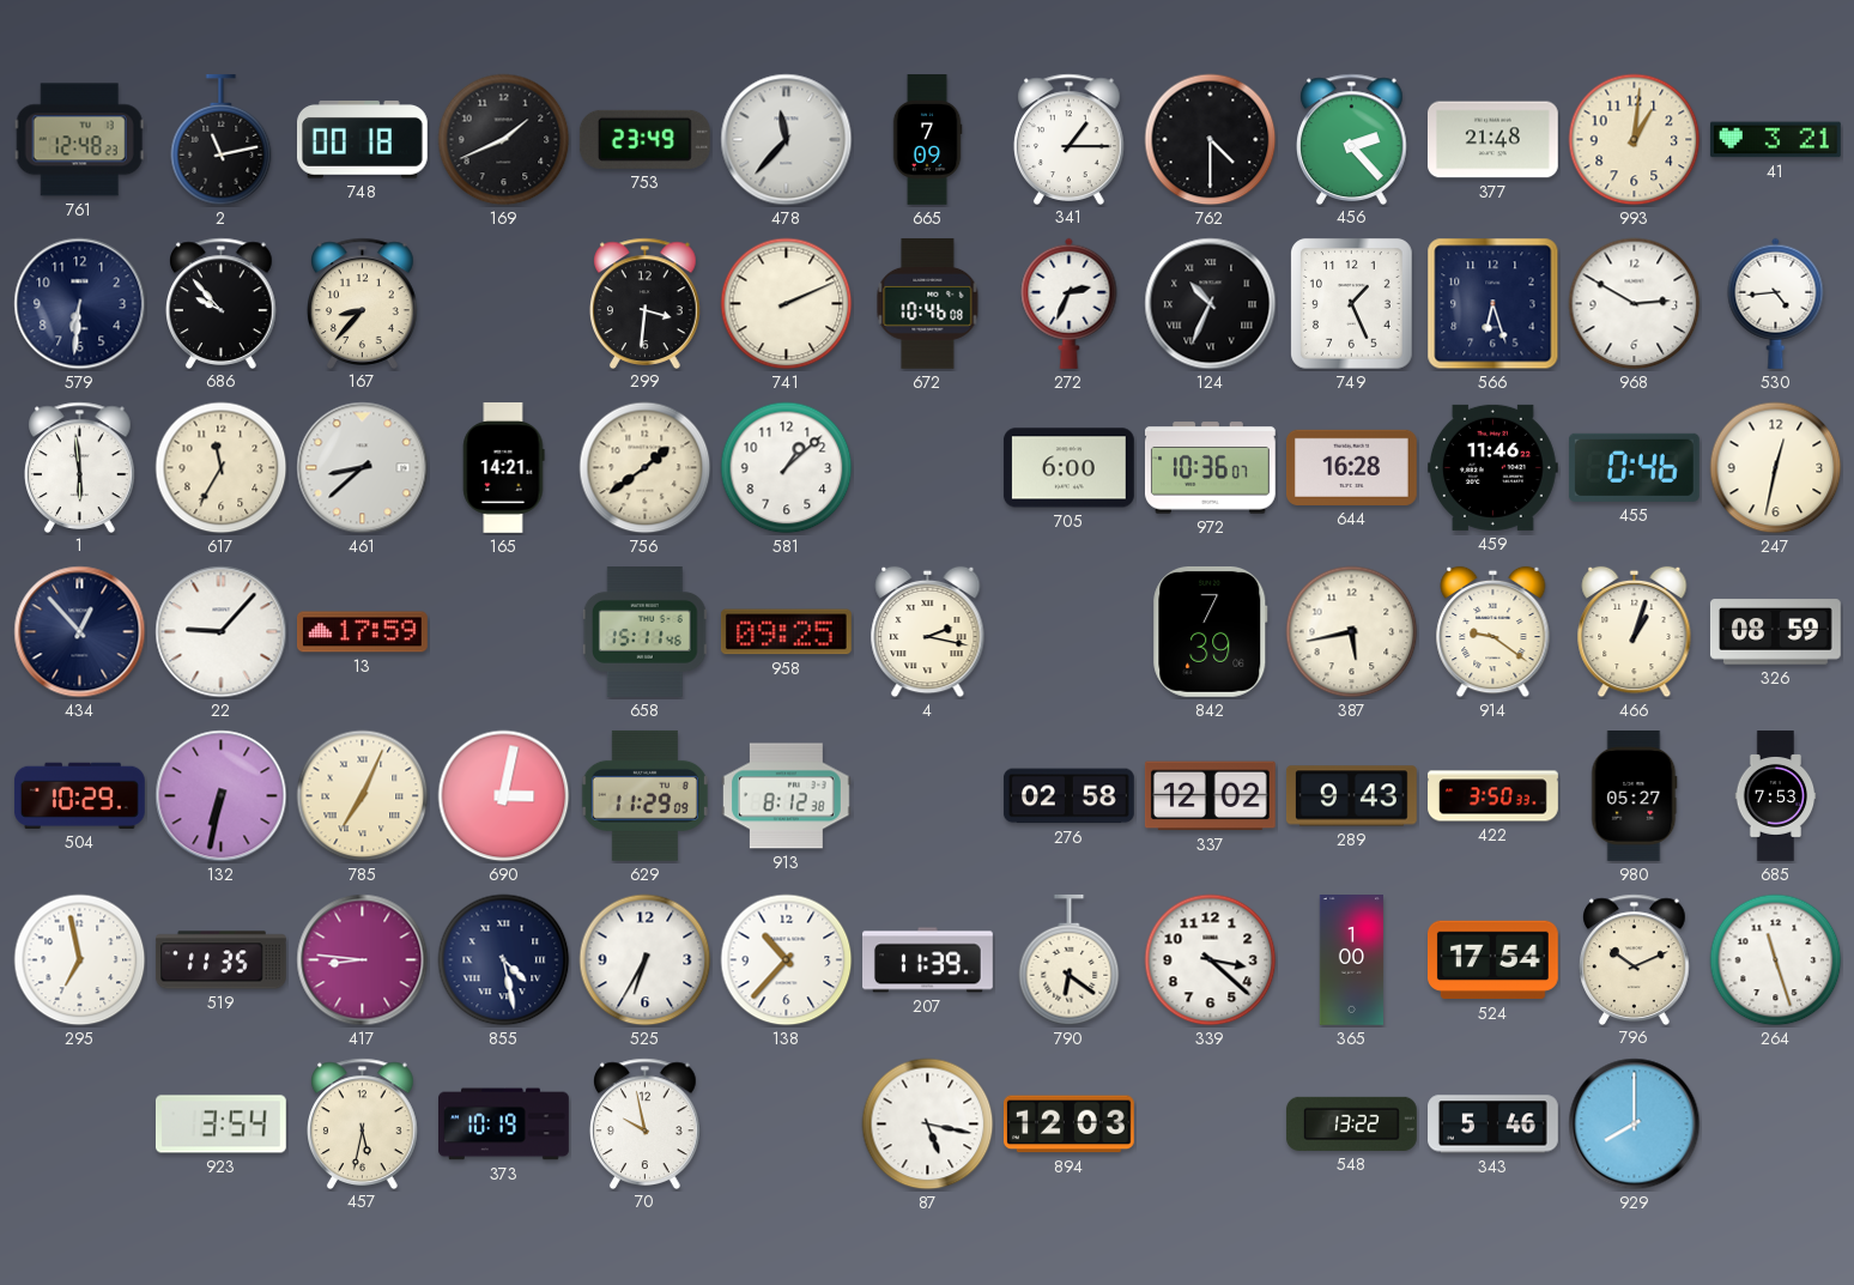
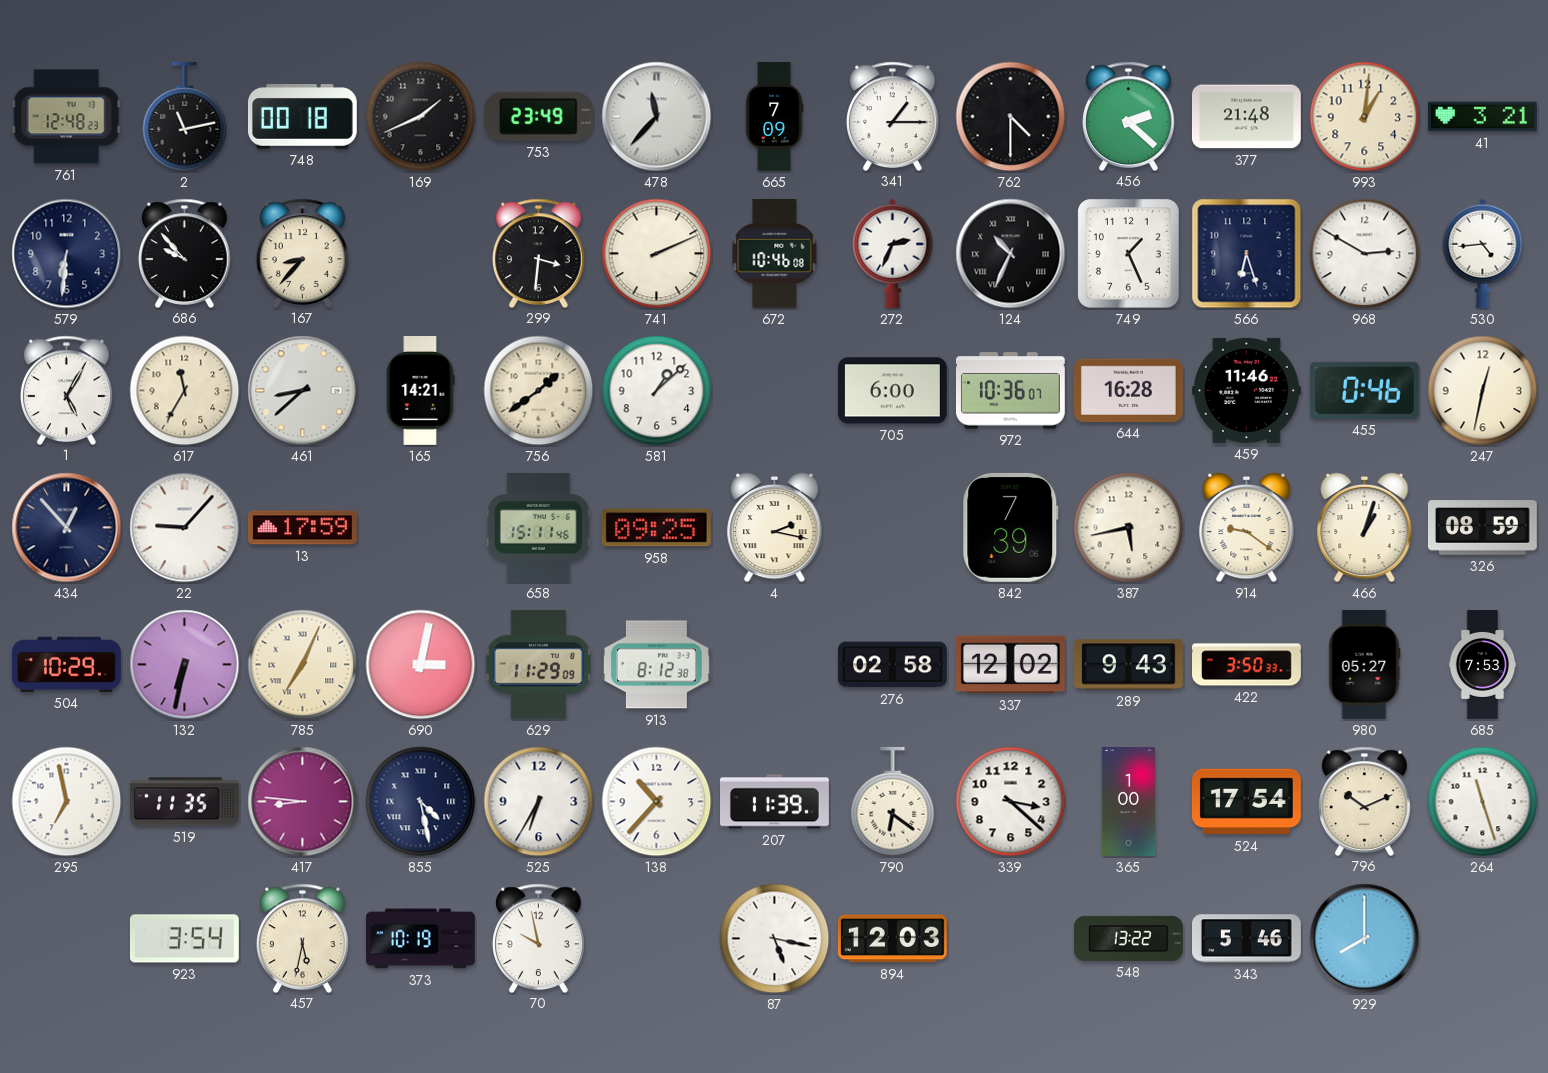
456: 2:23 -> 2:22 (1129, 116)
1: 5:59 -> 5:05 (67, 390)
